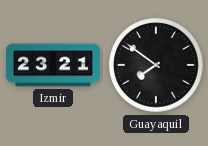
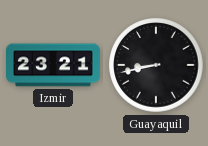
Guayaquil: 7:51 -> 8:43 (156, 65)
